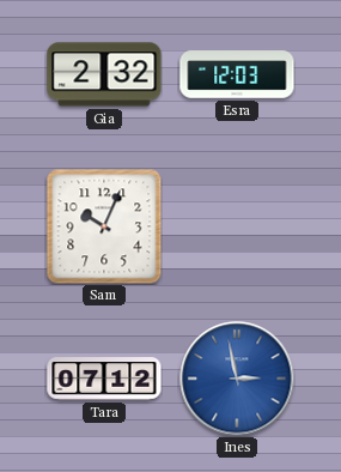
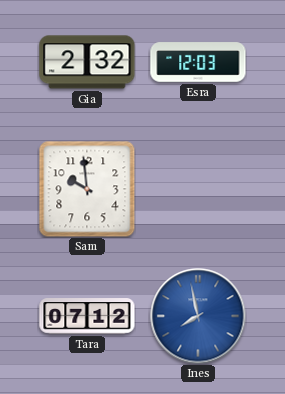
Sam: 10:04 -> 9:59 (87, 189)
Ines: 2:58 -> 7:58 (198, 316)
